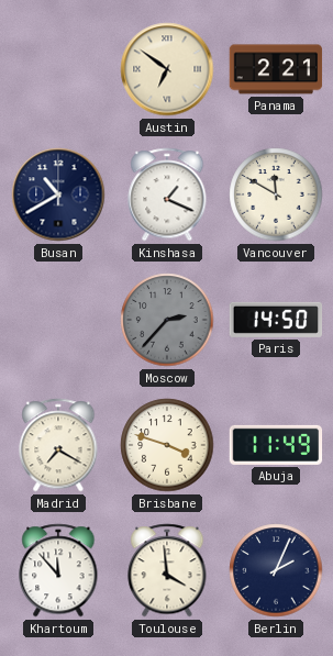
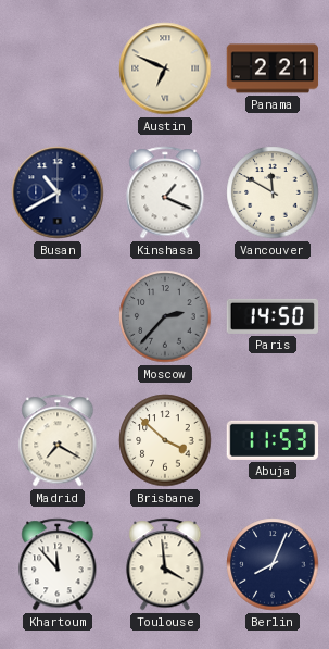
Austin: 6:51 -> 6:49 (165, 68)
Brisbane: 3:48 -> 3:52 (165, 440)
Abuja: 11:49 -> 11:53 (273, 440)
Berlin: 2:04 -> 8:04 (273, 564)
